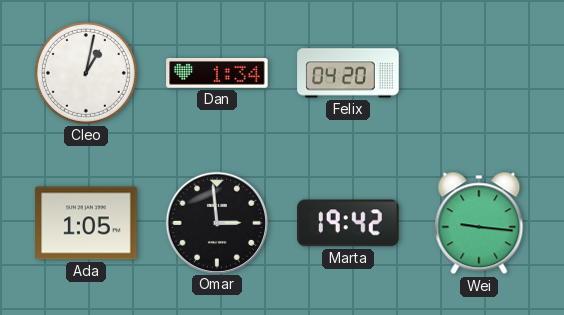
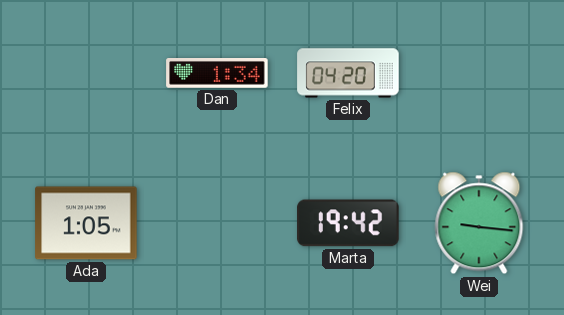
Cleo: 1:02 -> none (86, 73)
Omar: 2:59 -> none (216, 222)
